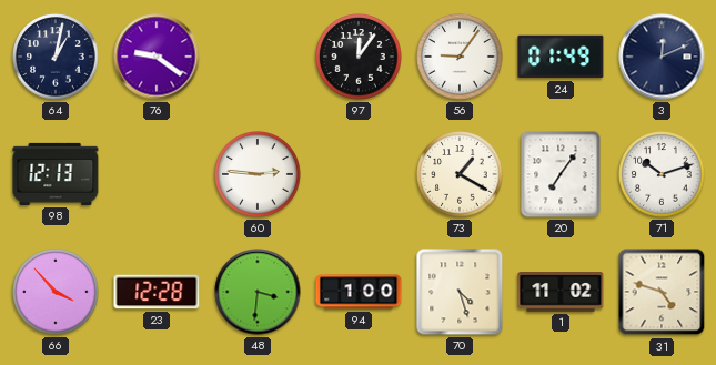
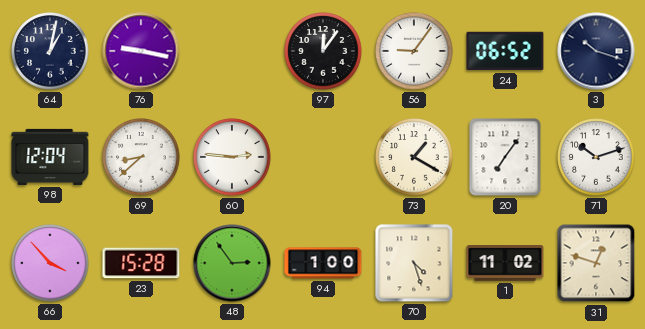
76: 9:21 -> 9:17 (141, 51)
24: 01:49 -> 06:52 (505, 51)
3: 12:11 -> 10:18 (596, 51)
98: 12:13 -> 12:04 (50, 157)
69: none -> 8:38 (141, 157)
23: 12:28 -> 15:28 (141, 263)
48: 3:31 -> 2:54 (232, 263)
31: 4:48 -> 12:48 (596, 263)
